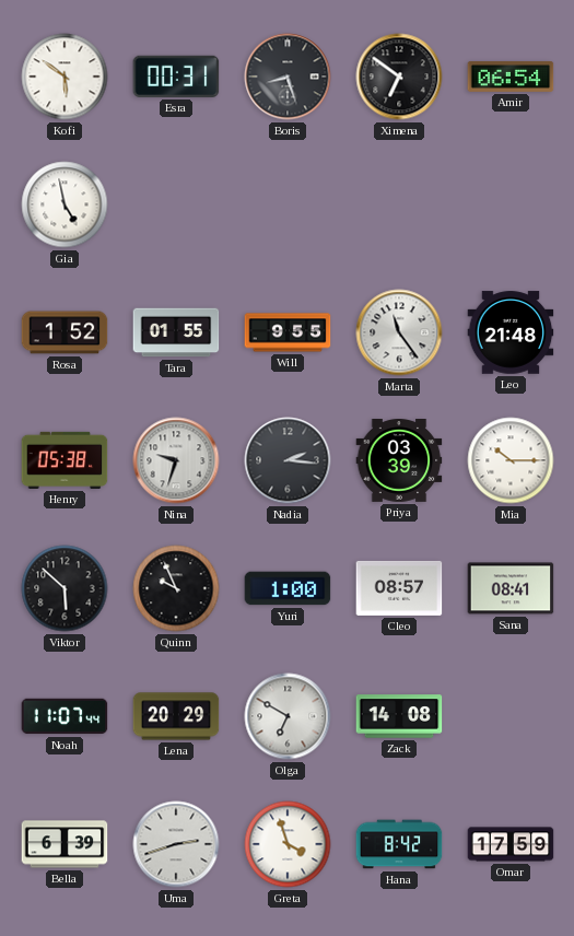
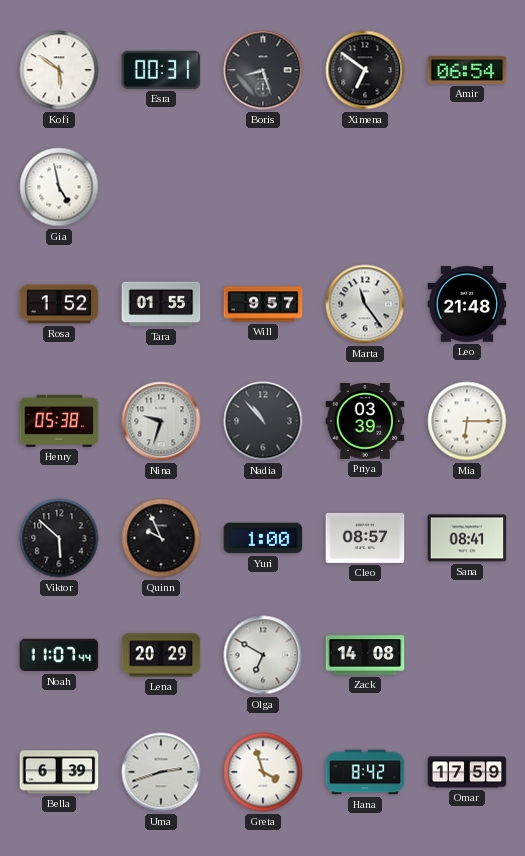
Will: 9:55 -> 9:57 (263, 304)
Nadia: 2:16 -> 10:53 (263, 421)
Mia: 10:15 -> 6:15 (467, 421)
